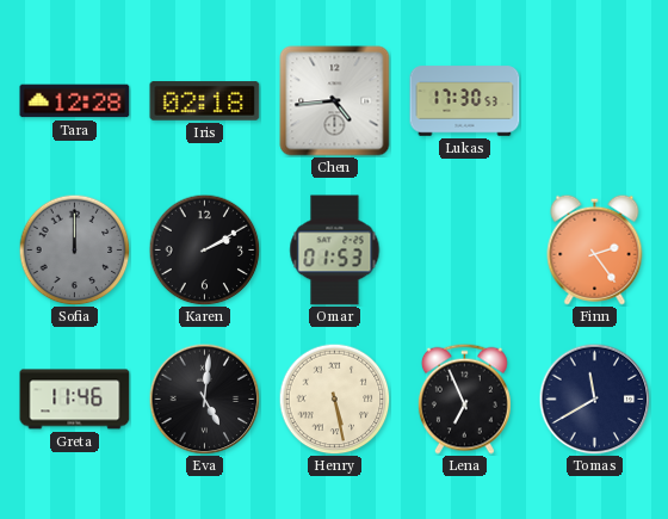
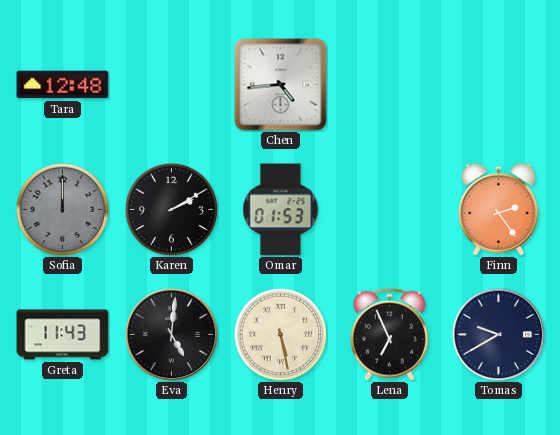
Tara: 12:28 -> 12:48 (63, 85)
Iris: 02:18 -> none (205, 101)
Lukas: 17:30 -> none (465, 101)
Greta: 11:46 -> 11:43 (63, 335)
Tomas: 11:40 -> 9:40 (498, 334)
